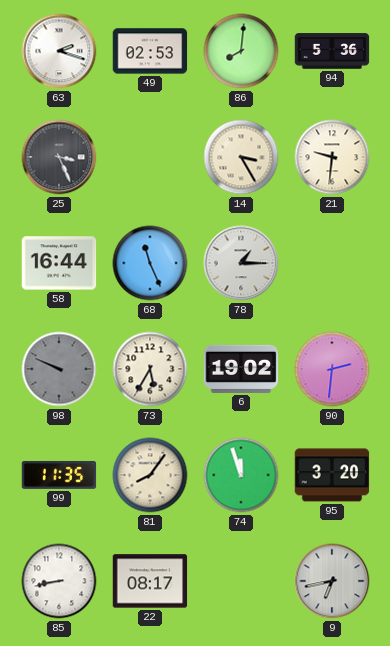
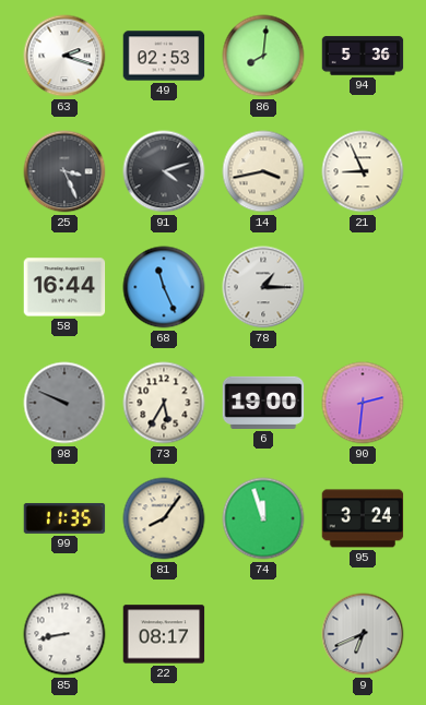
91: none -> 4:12 (164, 171)
14: 3:25 -> 3:43 (263, 171)
21: 9:31 -> 8:56 (363, 171)
6: 19:02 -> 19:00 (263, 403)
95: 3:20 -> 3:24 (363, 518)
9: 6:43 -> 6:41 (363, 634)
